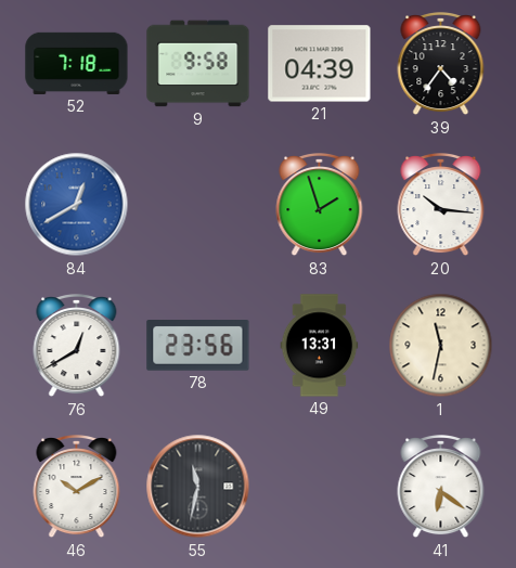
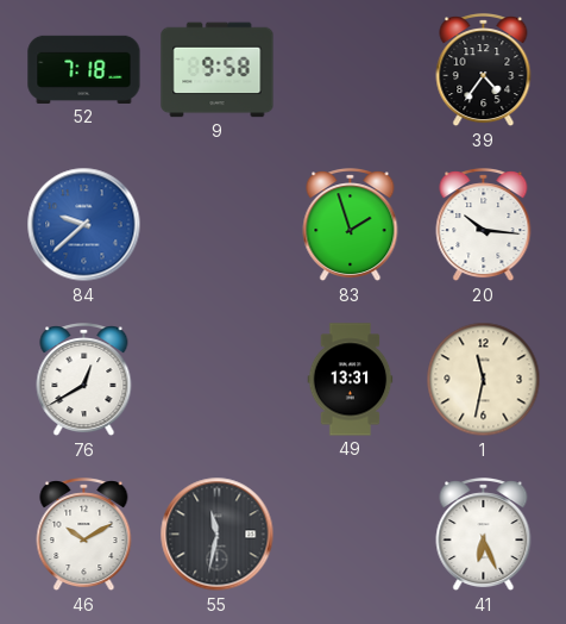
21: 04:39 -> none (320, 64)
84: 12:40 -> 9:38 (84, 225)
78: 23:56 -> none (198, 346)
41: 6:21 -> 6:26 (484, 536)
